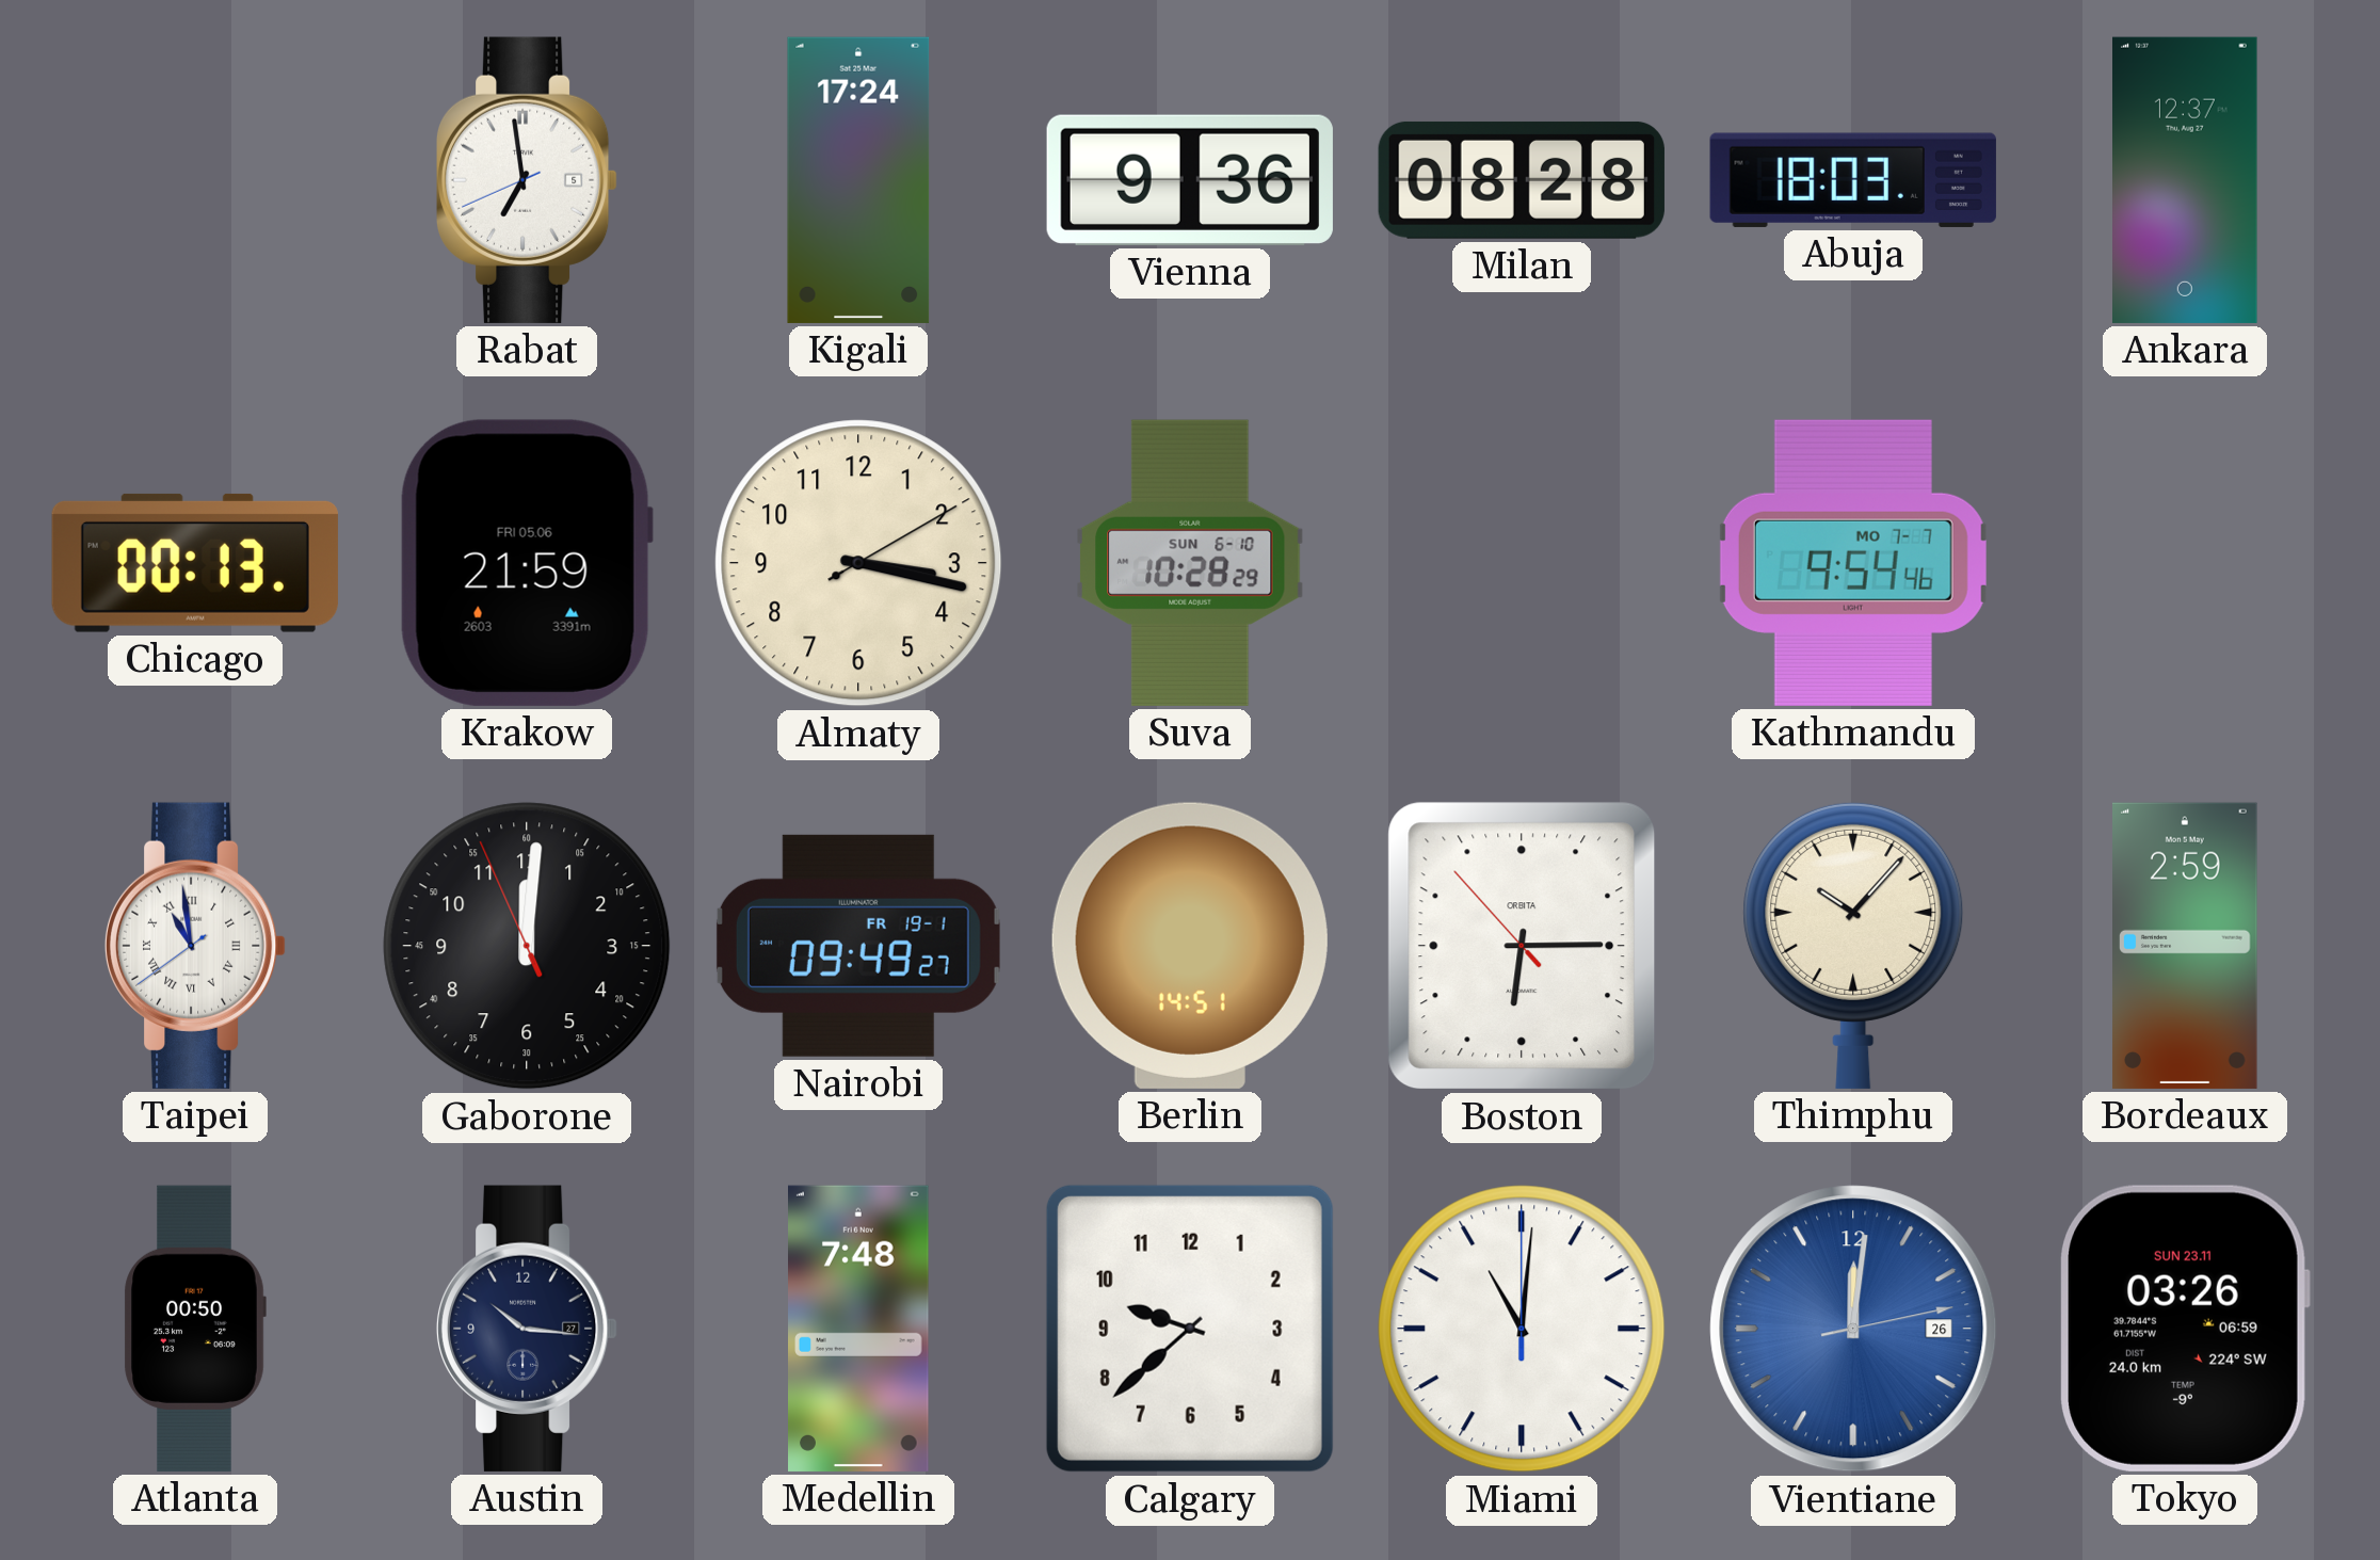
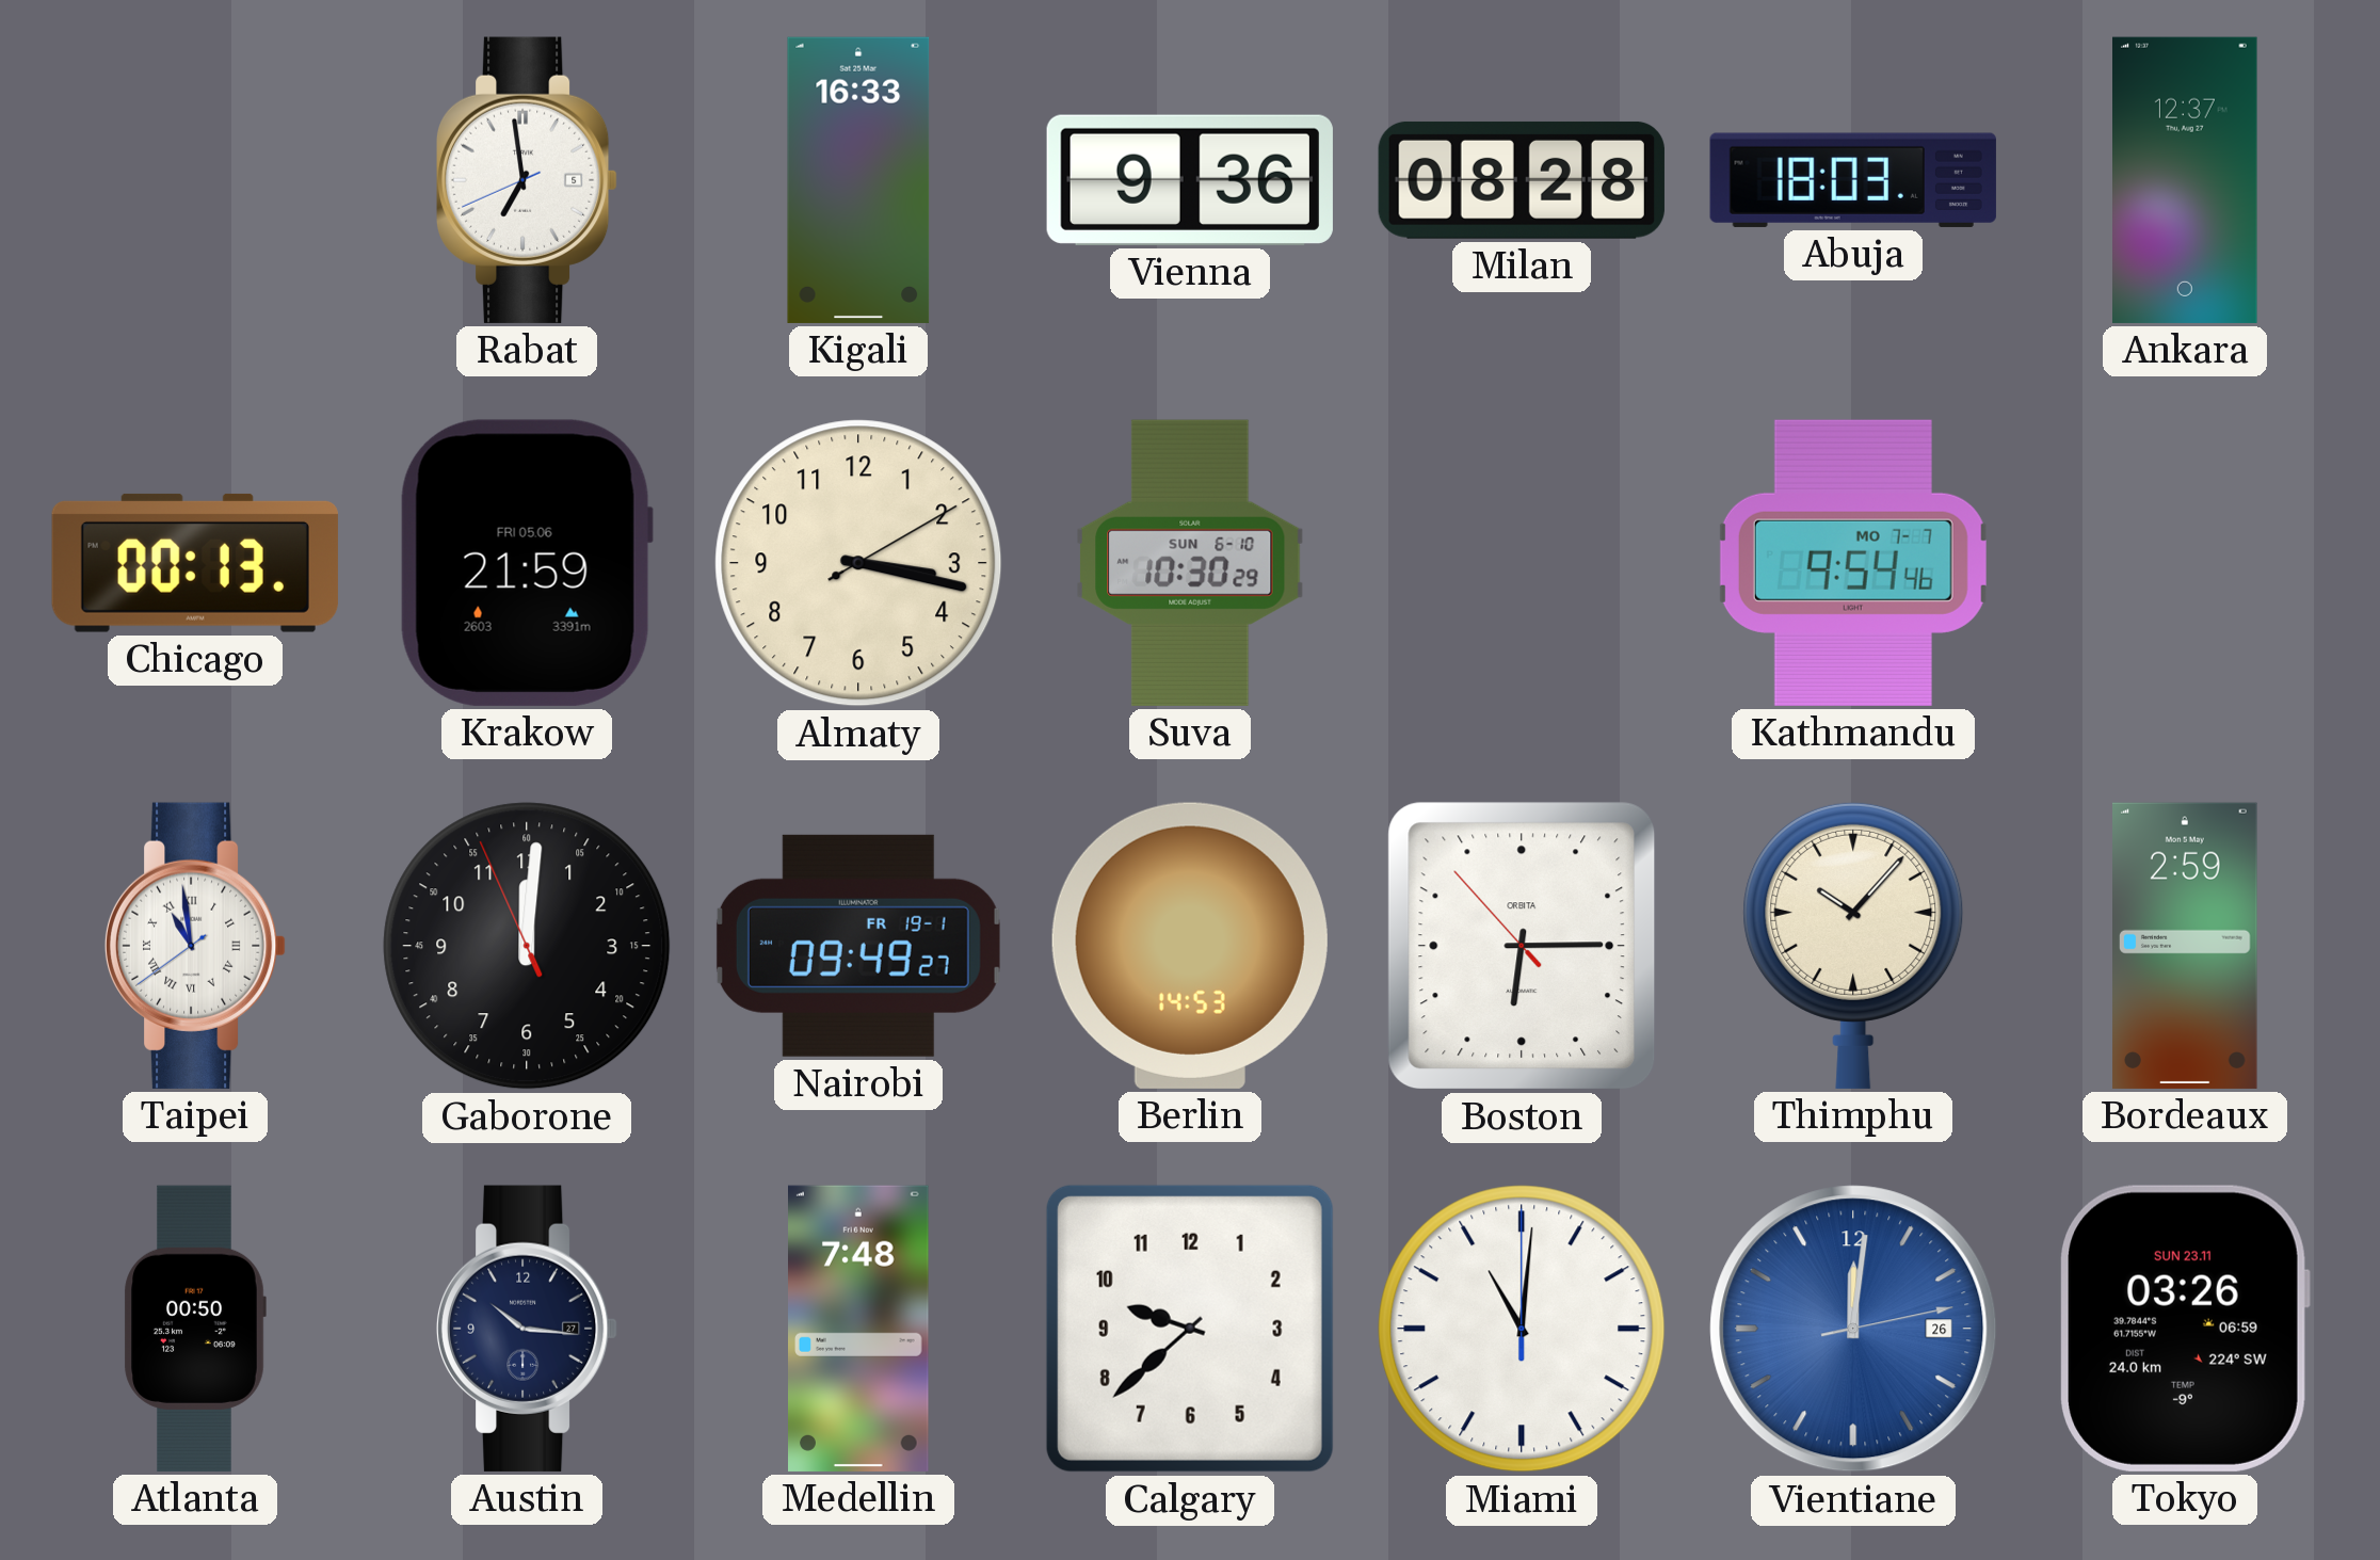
Kigali: 17:24 -> 16:33 (858, 180)
Suva: 10:28 -> 10:30 (1191, 563)
Berlin: 14:51 -> 14:53 (1190, 946)
